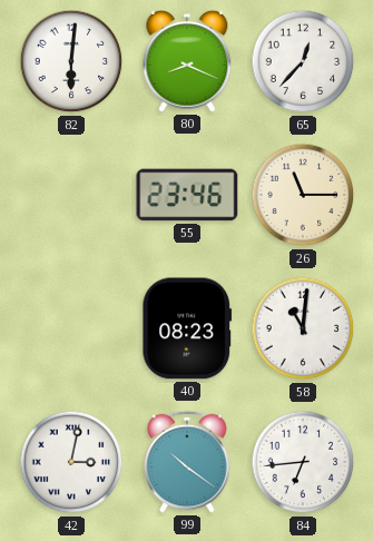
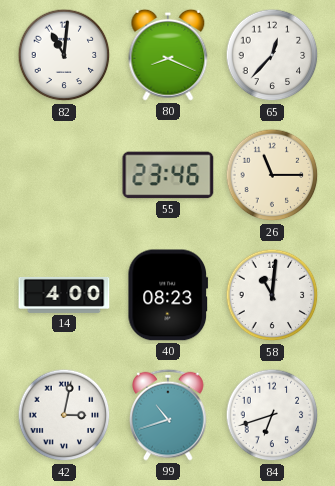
82: 6:01 -> 11:01 (64, 55)
14: none -> 4:00 (64, 295)
99: 10:21 -> 10:42 (168, 415)
84: 6:44 -> 6:42 (272, 415)
